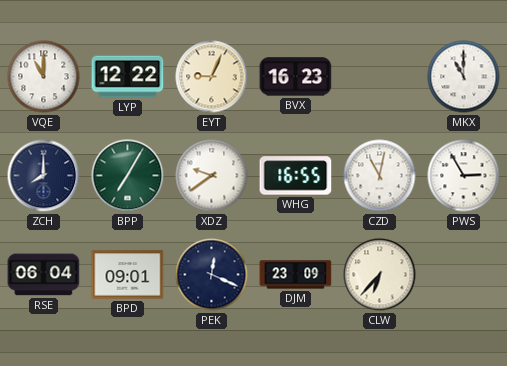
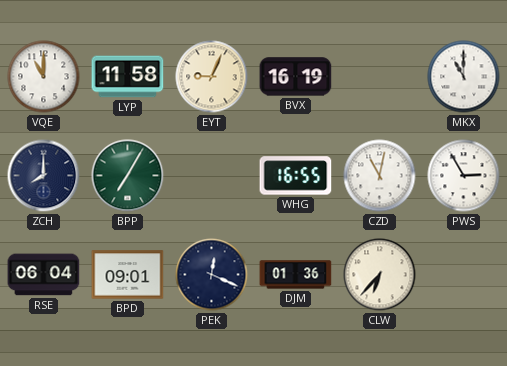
LYP: 12:22 -> 11:58 (128, 77)
BVX: 16:23 -> 16:19 (296, 77)
XDZ: 9:39 -> none (212, 176)
DJM: 23:09 -> 01:36 (296, 275)
